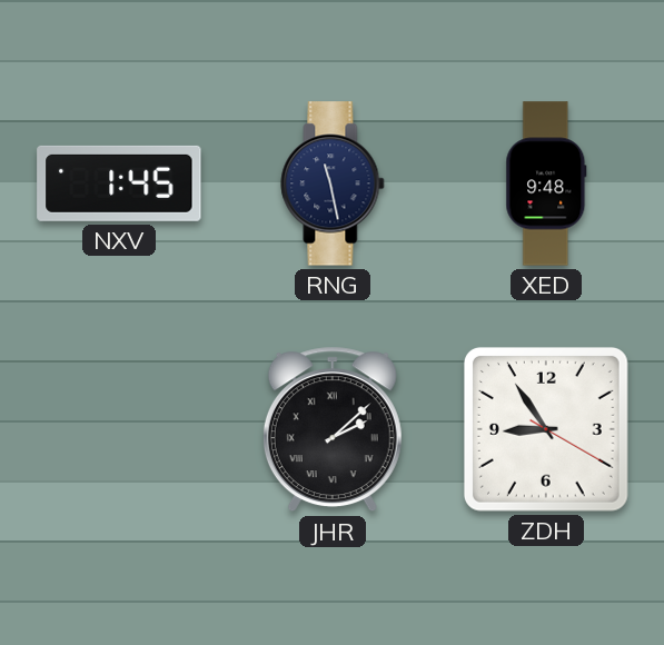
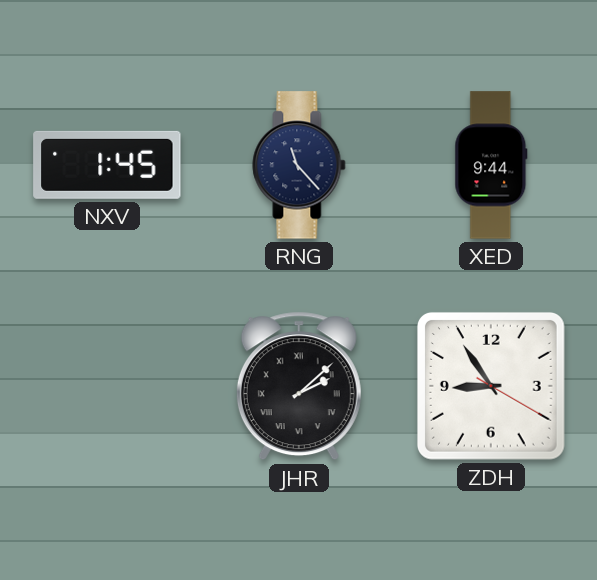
RNG: 11:28 -> 11:23 (299, 165)
XED: 9:48 -> 9:44 (491, 165)
